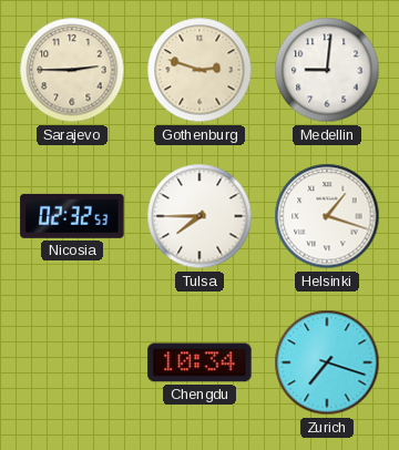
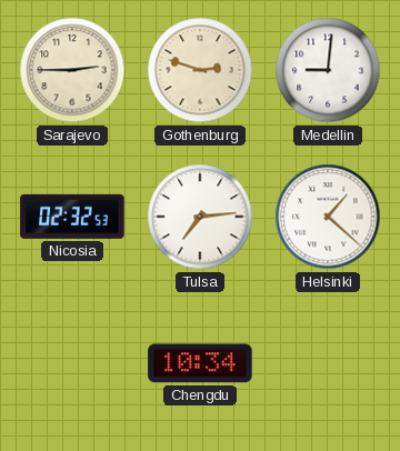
Tulsa: 7:45 -> 7:14 (200, 217)
Helsinki: 1:18 -> 1:22 (328, 217)
Zurich: 7:18 -> none (327, 362)
